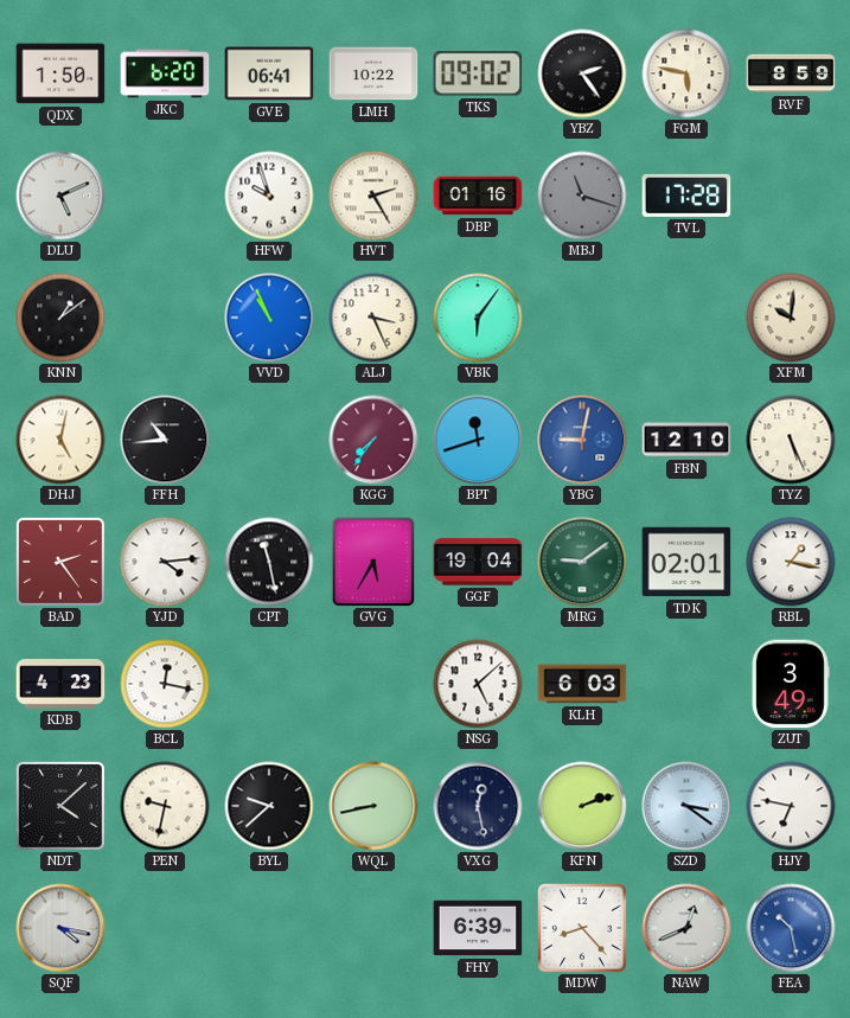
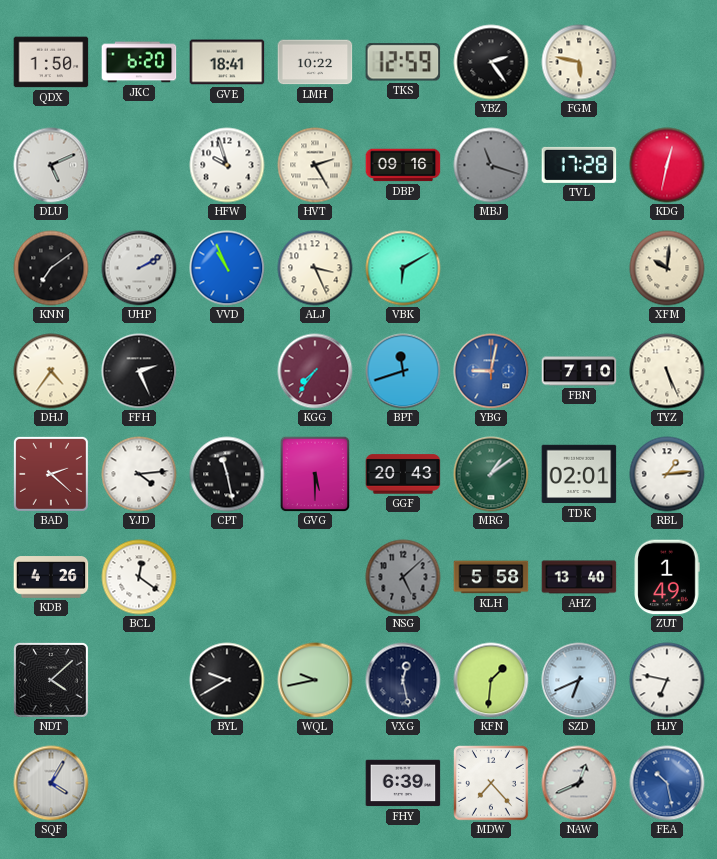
GVE: 06:41 -> 18:41 (227, 62)
TKS: 09:02 -> 12:59 (403, 62)
RVF: 8:59 -> none (791, 73)
DBP: 01:16 -> 09:16 (403, 165)
KDG: none -> 12:32 (667, 165)
KNN: 1:09 -> 7:09 (51, 268)
UHP: none -> 2:10 (139, 268)
VBK: 6:06 -> 6:10 (403, 268)
DHJ: 5:02 -> 4:36 (51, 371)
FFH: 10:44 -> 2:26 (139, 371)
FBN: 12:10 -> 7:10 (579, 371)
BAD: 2:24 -> 2:22 (51, 474)
GVG: 5:35 -> 5:30 (315, 474)
GGF: 19:04 -> 20:43 (403, 474)
MRG: 9:09 -> 1:09 (491, 474)
RBL: 1:17 -> 1:14 (667, 474)
KDB: 4:23 -> 4:26 (51, 577)
BCL: 12:17 -> 12:21 (139, 577)
NSG dial: white -> grey (403, 577)
KLH: 6:03 -> 5:58 (491, 577)
AHZ: none -> 13:40 (579, 577)
ZUT: 3:49 -> 1:49 (667, 577)
PEN: 9:32 -> none (165, 806)
BYL: 9:38 -> 9:40 (227, 680)
WQL: 8:43 -> 9:43 (315, 680)
KFN: 2:12 -> 1:31 (491, 680)
SZD: 3:21 -> 6:41 (579, 680)
SQF: 4:17 -> 4:05 (51, 783)
MDW: 8:23 -> 7:23 (492, 784)
